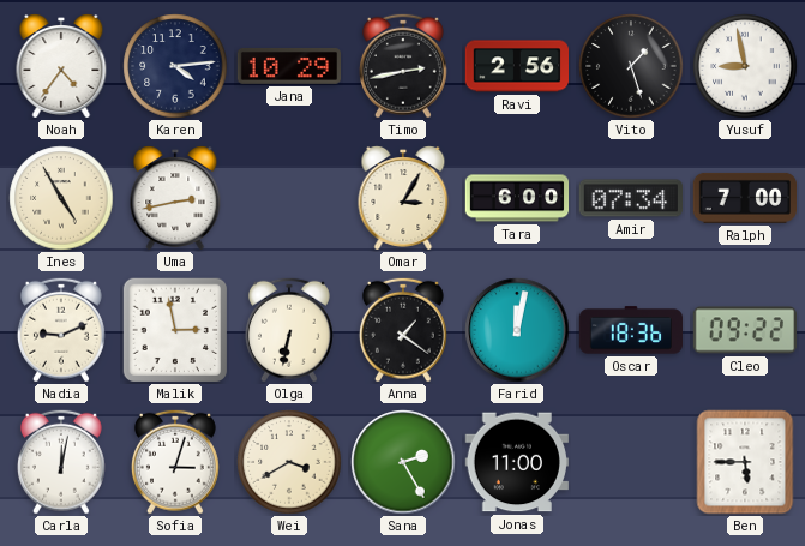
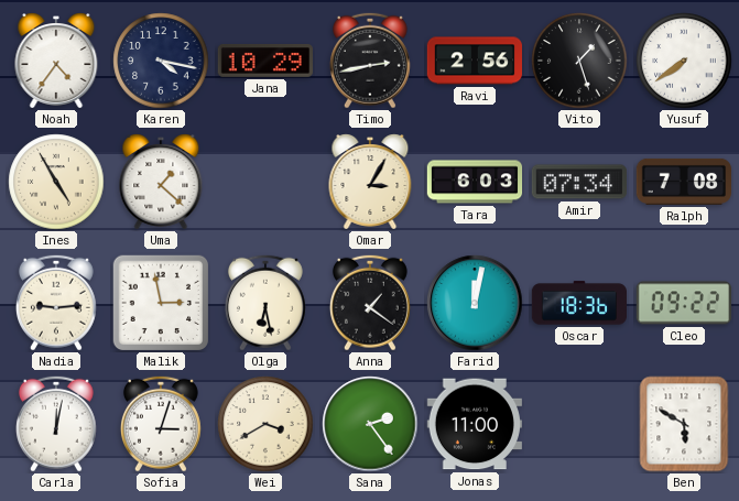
Karen: 4:14 -> 4:17 (161, 61)
Yusuf: 8:58 -> 7:39 (684, 61)
Uma: 2:43 -> 1:22 (161, 182)
Tara: 6:00 -> 6:03 (475, 182)
Ralph: 7:00 -> 7:08 (683, 182)
Nadia: 9:11 -> 9:14 (56, 303)
Olga: 6:32 -> 6:28 (265, 303)
Sana: 2:25 -> 2:24 (370, 424)
Ben: 5:45 -> 5:50 (684, 424)
